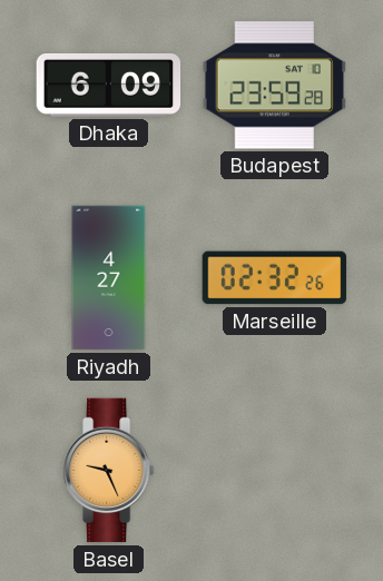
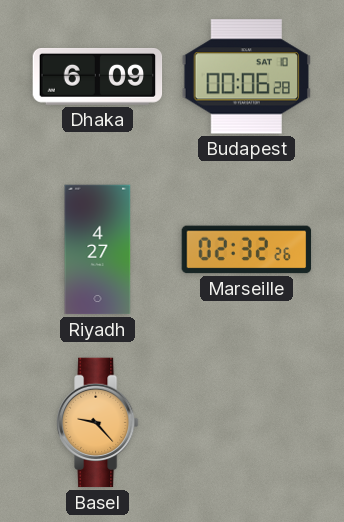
Budapest: 23:59 -> 00:06 (246, 77)
Basel: 9:26 -> 9:23 (98, 423)
